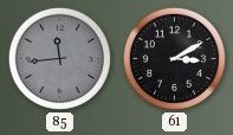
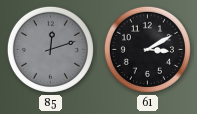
85: 11:44 -> 12:12 (50, 49)
